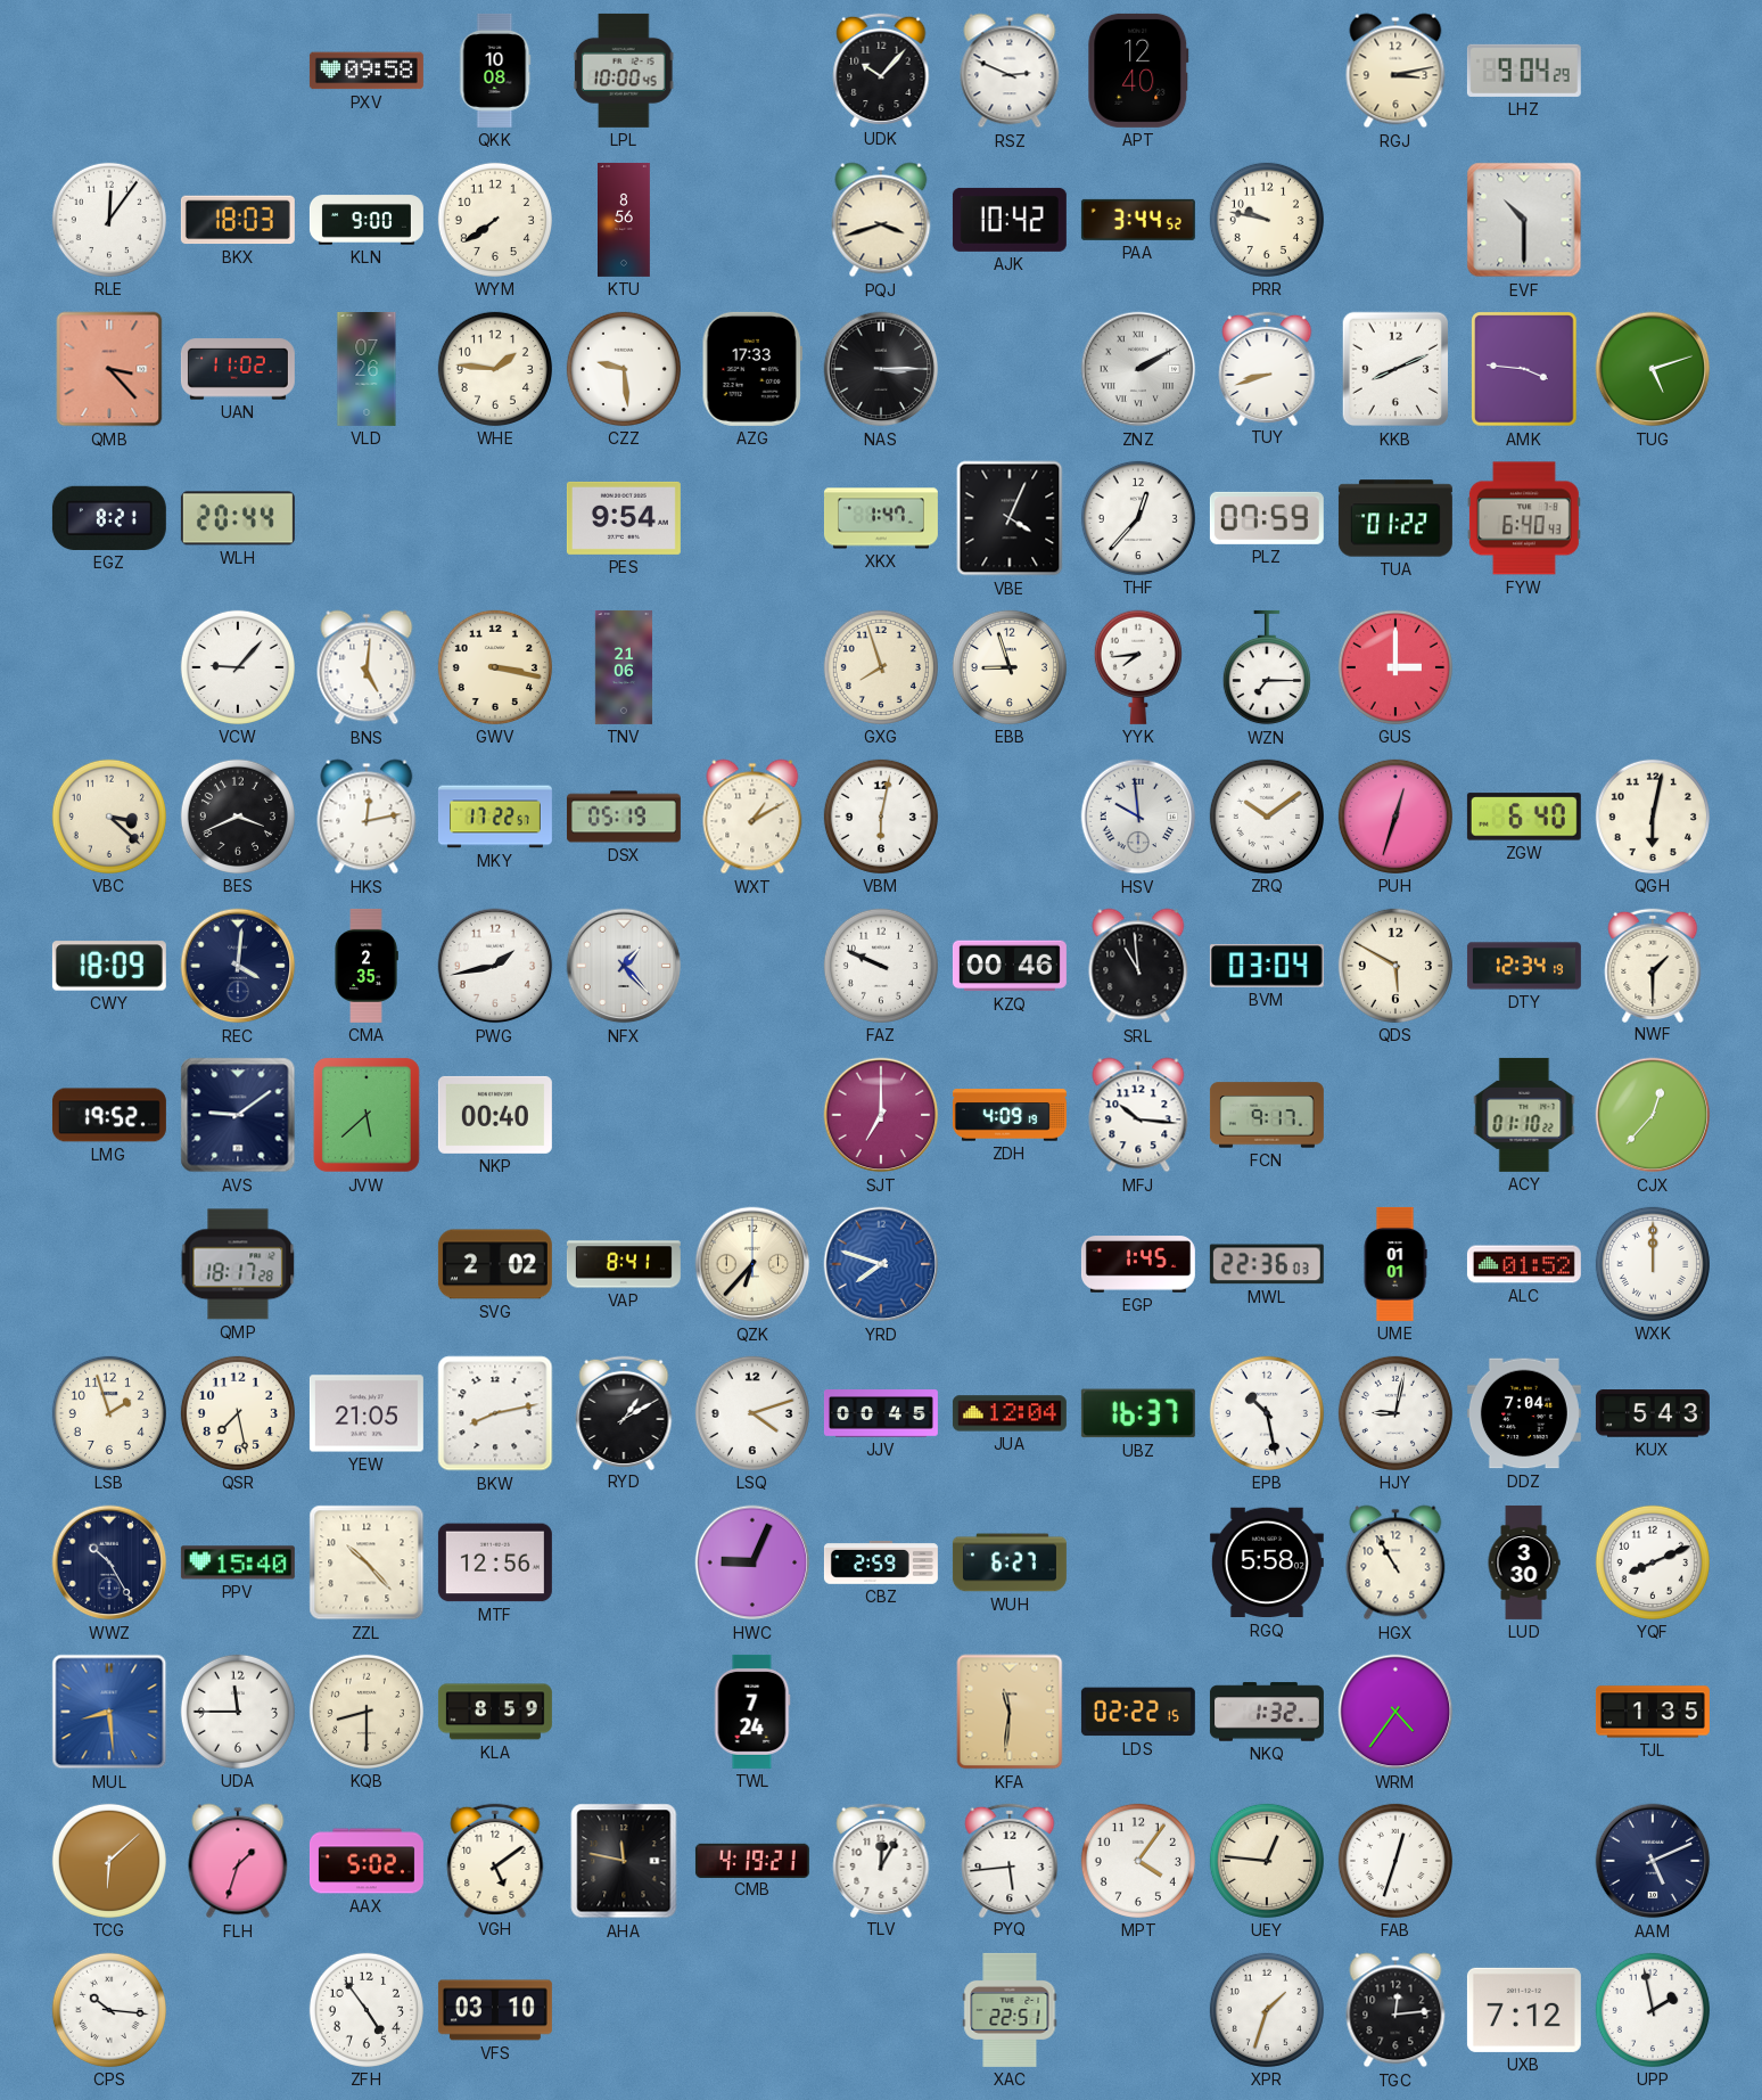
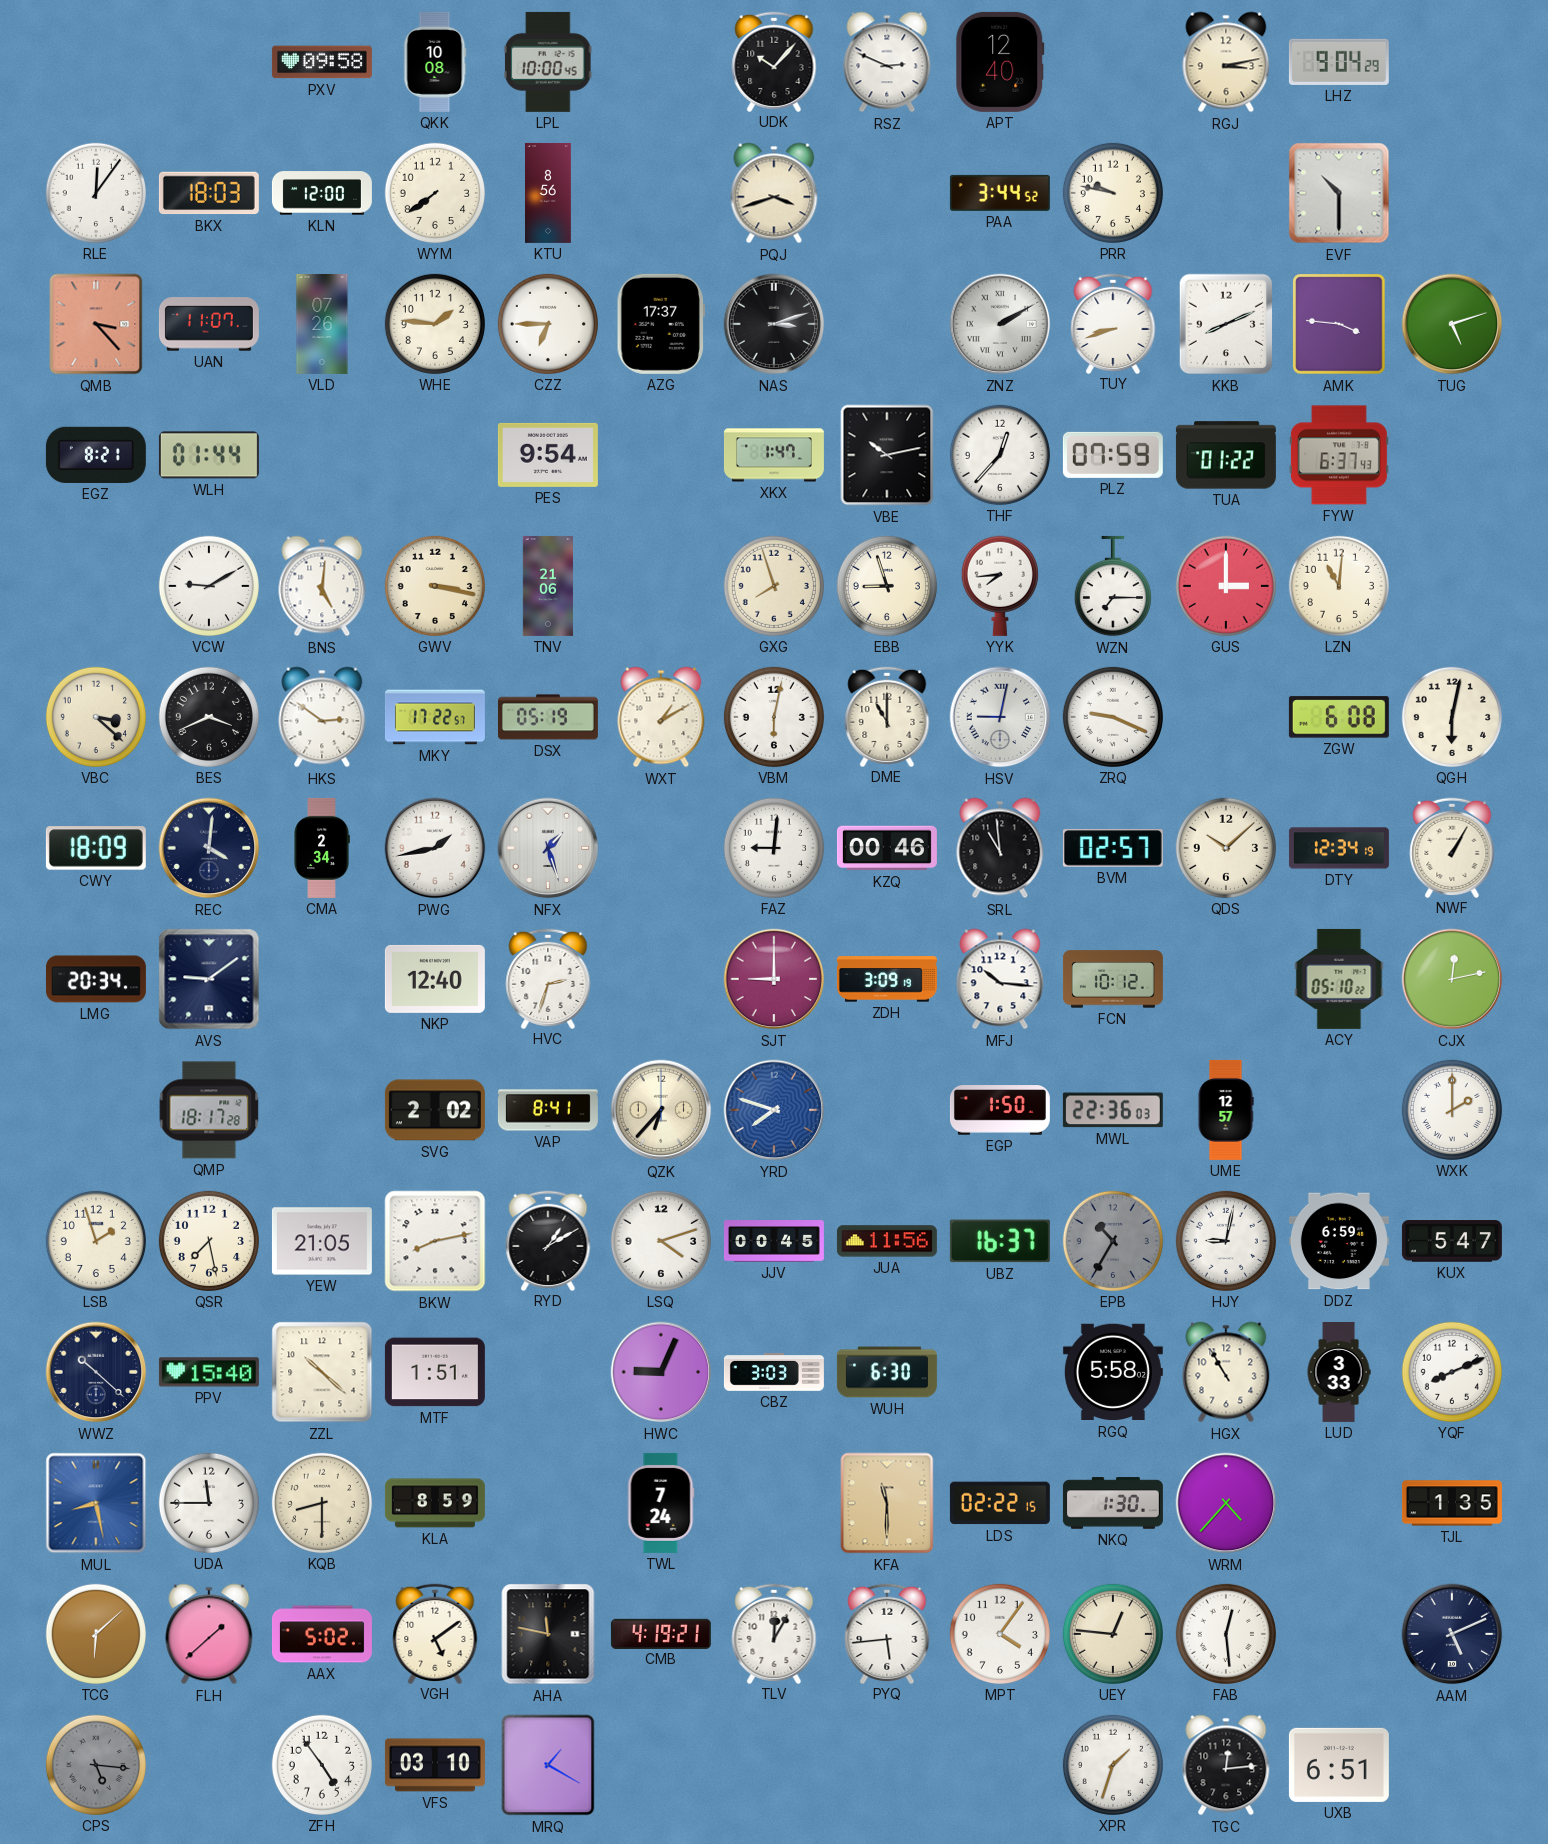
KLN: 9:00 -> 12:00 (322, 193)
AJK: 10:42 -> none (1010, 220)
UAN: 11:02 -> 11:07 (209, 324)
CZZ: 9:29 -> 6:45 (548, 324)
AZG: 17:33 -> 17:37 (661, 324)
NAS: 3:15 -> 3:12 (774, 324)
WLH: 20:44 -> 01:44 (209, 455)
VBE: 4:04 -> 10:13 (887, 455)
FYW: 6:40 -> 6:37 (1339, 455)
VCW: 9:07 -> 9:10 (209, 586)
LZN: none -> 11:01 (1339, 586)
HKS: 12:13 -> 2:51 (322, 717)
DME: none -> 11:00 (887, 716)
HSV: 9:59 -> 9:02 (1000, 717)
ZRQ: 10:09 -> 9:19 (1113, 717)
PUH: 12:33 -> none (1395, 817)
ZGW: 6:40 -> 6:08 (1339, 717)
CMA: 2:35 -> 2:34 (322, 848)
NFX: 1:23 -> 1:27 (548, 848)
FAZ: 9:49 -> 9:01 (774, 848)
BVM: 03:04 -> 02:57 (1113, 848)
QDS: 5:50 -> 10:08 (1226, 848)
NWF: 1:30 -> 1:05 (1452, 847)
LMG: 19:52 -> 20:34 (96, 979)
JVW: 5:38 -> none (367, 1115)
NKP: 00:40 -> 12:40 (435, 979)
HVC: none -> 2:33 (548, 978)
SJT: 7:00 -> 9:00 (774, 979)
ZDH: 4:09 -> 3:09 (887, 979)
FCN: 9:17 -> 10:12 (1113, 979)
ACY: 01:10 -> 05:10 (1339, 979)
CJX: 12:37 -> 12:13 (1452, 979)
EGP: 1:45 -> 1:50 (1000, 1110)
UME: 01:01 -> 12:57 (1226, 1110)
ALC: 01:52 -> none (1524, 1264)
WXK: 12:00 -> 2:00 (1452, 1110)
JUA: 12:04 -> 11:56 (887, 1241)
EPB: 10:28 -> 10:35 (1113, 1241)
EPB dial: white -> grey (1113, 1241)
DDZ: 7:04 -> 6:59 (1339, 1241)
KUX: 5:43 -> 5:47 (1452, 1241)
WWZ: 10:25 -> 10:22 (96, 1372)
ZZL: 10:23 -> 10:22 (322, 1372)
MTF: 12:56 -> 1:51 (435, 1372)
CBZ: 2:59 -> 3:03 (774, 1373)
WUH: 6:27 -> 6:30 (887, 1372)
LUD: 3:30 -> 3:33 (1339, 1372)
MUL: 8:29 -> 8:28 (96, 1503)
KFA: 11:31 -> 11:30 (887, 1503)
NKQ: 1:32 -> 1:30 (1113, 1503)
WRM: 4:36 -> 4:37 (1226, 1503)
FLH: 1:33 -> 1:38 (209, 1634)
FAB: 12:33 -> 12:29 (1226, 1634)
CPS: 10:16 -> 5:16 (96, 1765)
CPS dial: white -> grey (96, 1765)
MRQ: none -> 1:20 (548, 1765)
XAC: 22:51 -> none (1010, 2010)
UXB: 7:12 -> 6:51 (1339, 1765)
UPP: 1:58 -> none (1653, 2010)
